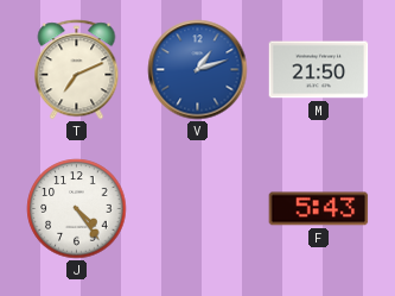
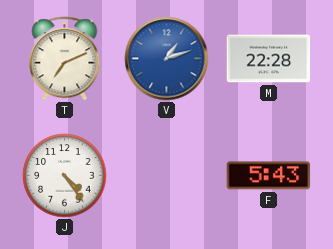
M: 21:50 -> 22:28 (269, 59)
